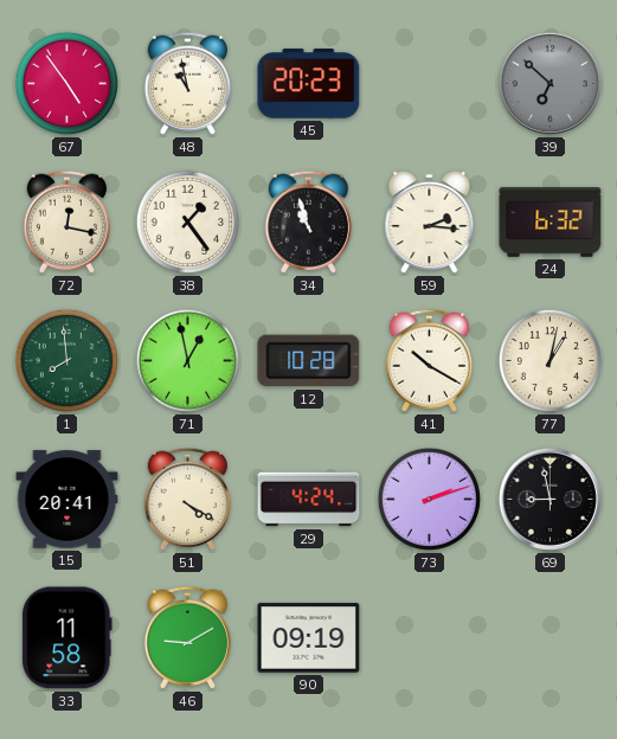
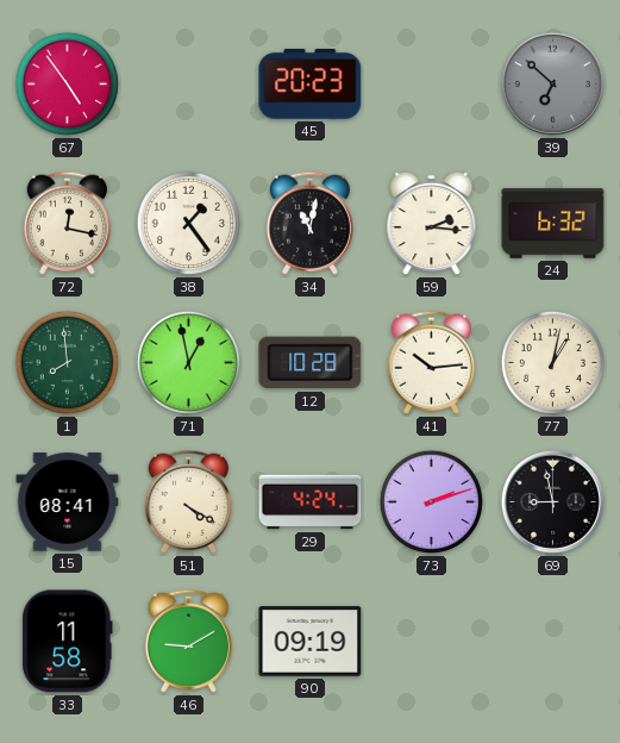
48: 10:58 -> none (187, 83)
34: 10:57 -> 11:02 (309, 223)
41: 10:20 -> 10:14 (431, 362)
15: 20:41 -> 08:41 (68, 502)
